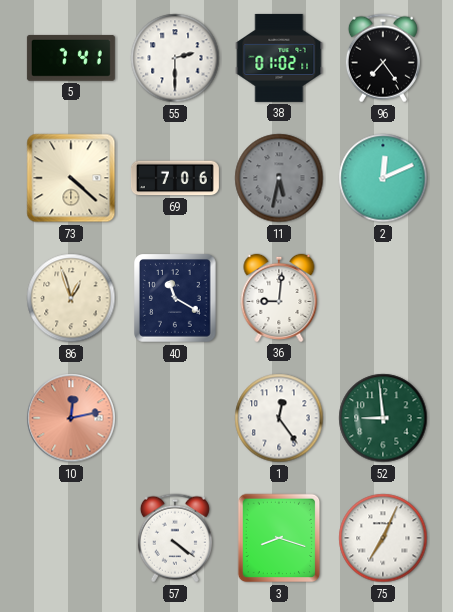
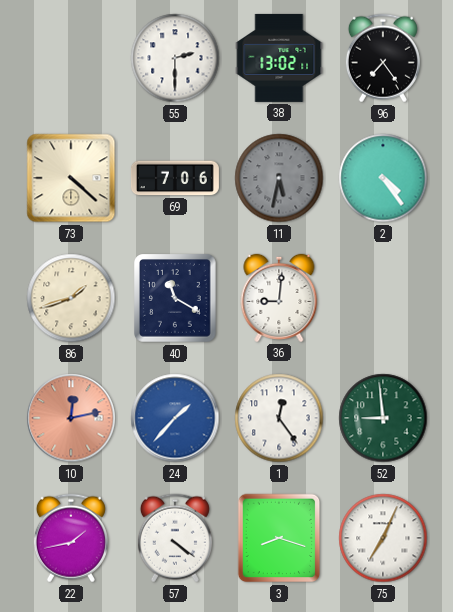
5: 7:41 -> none (71, 58)
38: 01:02 -> 13:02 (279, 58)
2: 12:11 -> 4:24 (383, 178)
86: 12:57 -> 1:42 (71, 298)
24: none -> 1:37 (175, 418)
22: none -> 1:43 (71, 538)
